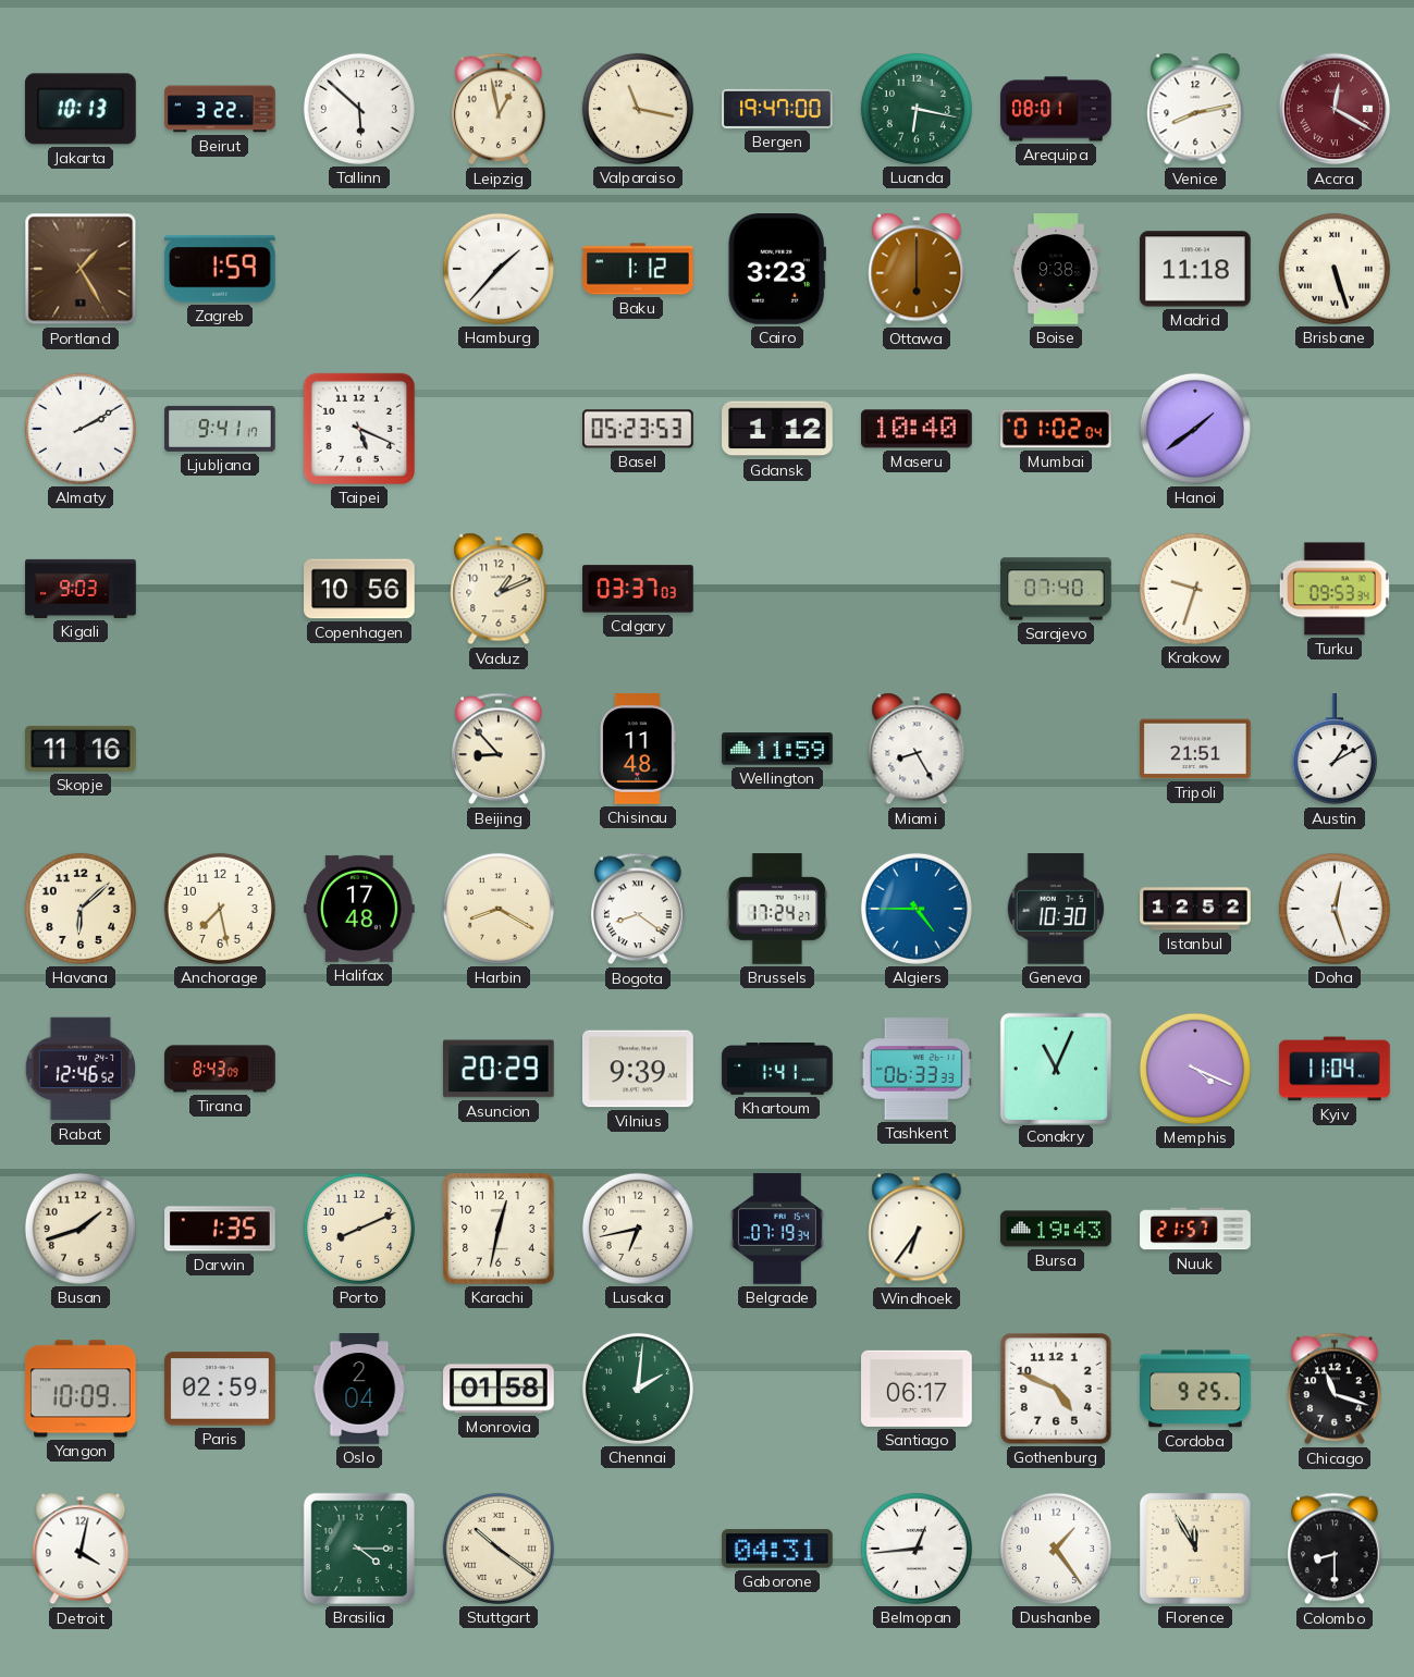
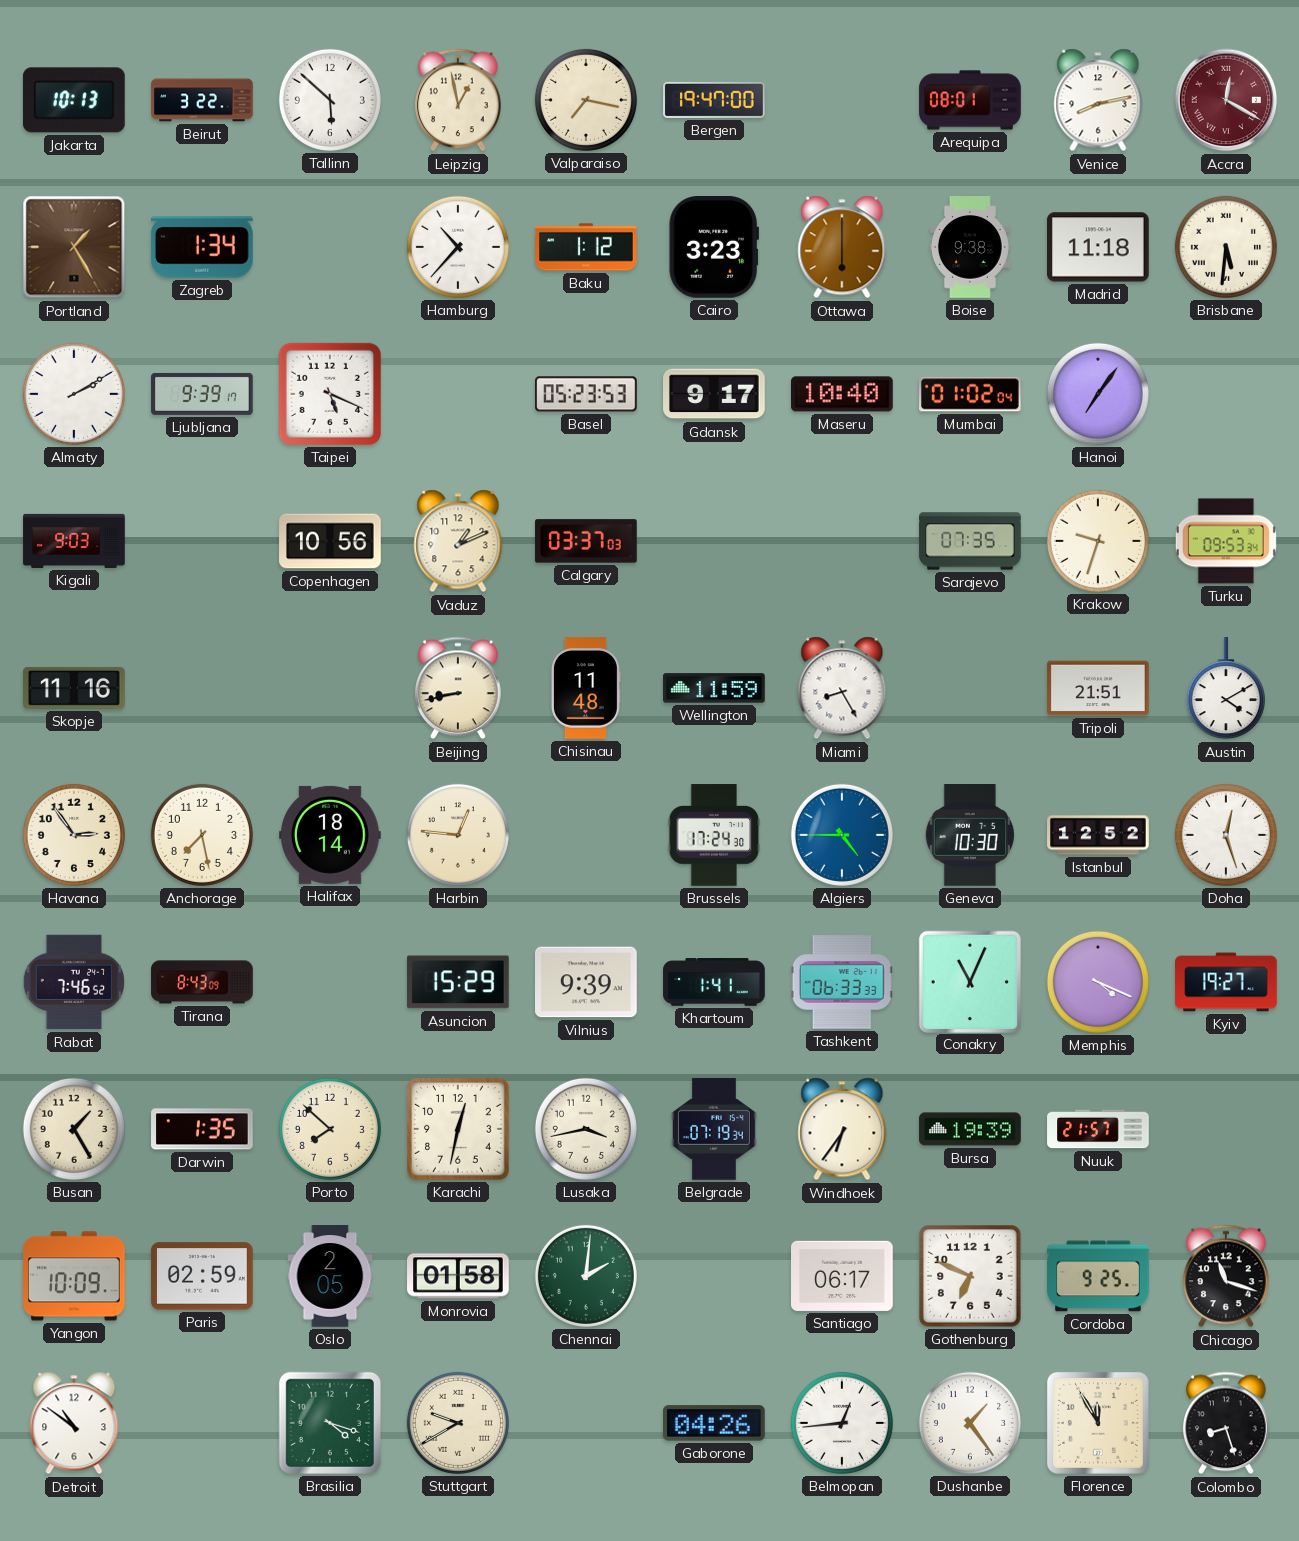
Valparaiso: 11:17 -> 7:17 (586, 100)
Luanda: 6:17 -> none (917, 109)
Zagreb: 1:59 -> 1:34 (203, 247)
Hamburg: 1:37 -> 10:37 (458, 247)
Brisbane: 5:27 -> 5:31 (1226, 247)
Ljubljana: 9:41 -> 9:39 (202, 394)
Gdansk: 1:12 -> 9:17 (714, 394)
Hanoi: 1:39 -> 7:06 (1098, 394)
Sarajevo: 07:40 -> 07:35 (970, 541)
Beijing: 8:53 -> 8:43 (458, 688)
Austin: 1:10 -> 4:10 (1226, 689)
Havana: 6:08 -> 2:54 (74, 835)
Halifax: 17:48 -> 18:14 (330, 835)
Harbin: 8:20 -> 12:46 (458, 835)
Bogota: 8:21 -> none (638, 909)
Brussels: 17:24:27 -> 17:24:30 (714, 835)
Rabat: 12:46 -> 7:46 (74, 982)
Asuncion: 20:29 -> 15:29 (458, 982)
Kyiv: 11:04 -> 19:27 (1226, 982)
Busan: 1:42 -> 1:25 (74, 1129)
Porto: 8:11 -> 7:52 (330, 1129)
Lusaka: 6:43 -> 3:43 (586, 1129)
Bursa: 19:43 -> 19:39 (970, 1129)
Oslo: 2:04 -> 2:05 (330, 1276)
Gothenburg: 4:49 -> 6:49 (971, 1277)
Detroit: 4:02 -> 10:51 (74, 1423)
Brasilia: 4:15 -> 4:18 (330, 1423)
Stuttgart: 10:21 -> 9:40 (458, 1423)
Gaborone: 04:31 -> 04:26 (715, 1423)
Colombo: 8:30 -> 8:27 (1226, 1423)
